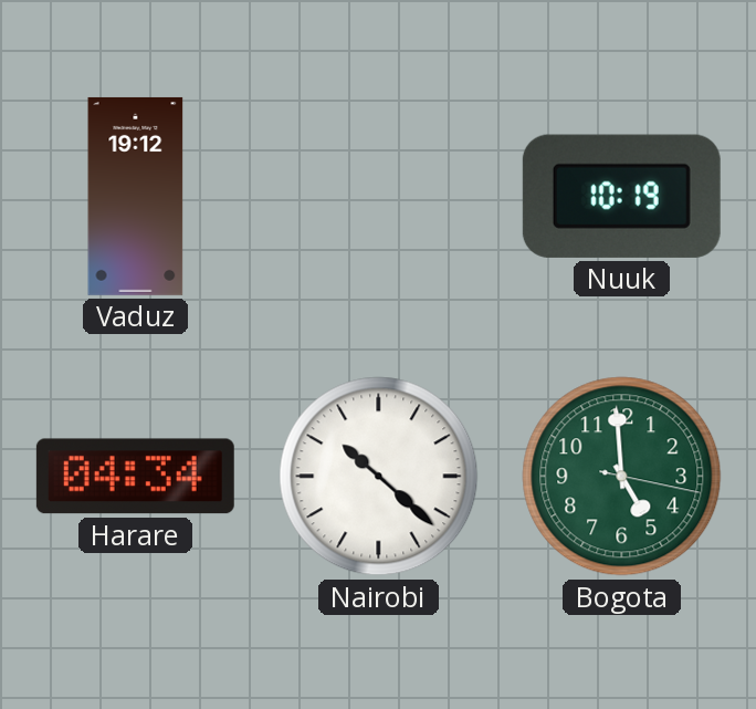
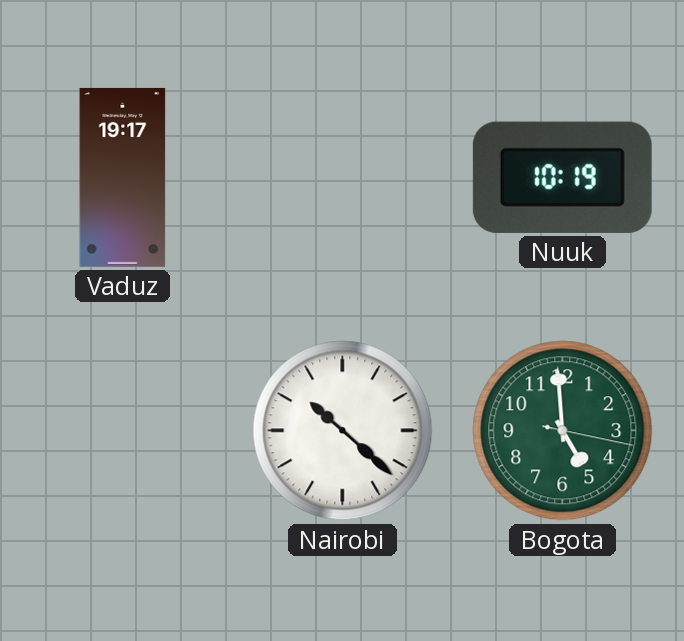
Vaduz: 19:12 -> 19:17 (123, 177)
Harare: 04:34 -> none (135, 477)
